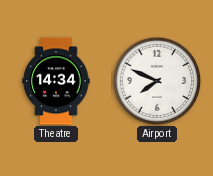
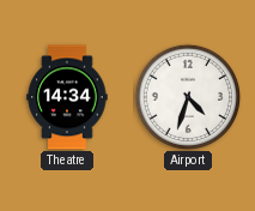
Airport: 7:49 -> 4:33 (188, 97)
